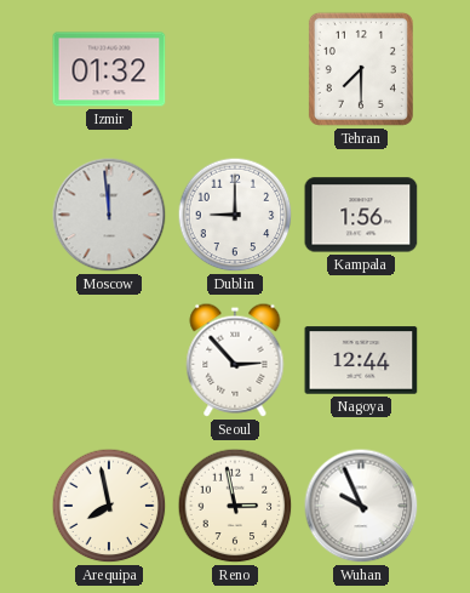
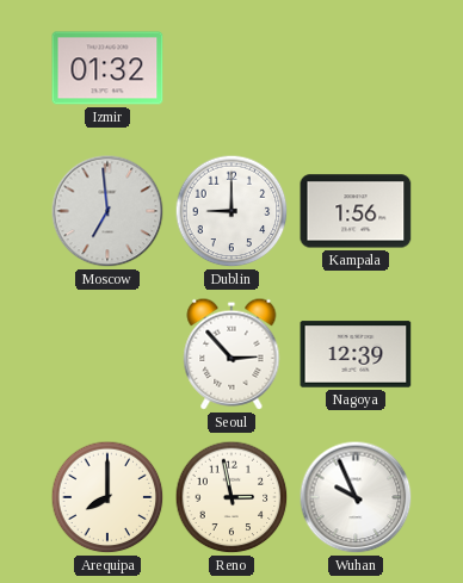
Tehran: 7:30 -> none (361, 69)
Moscow: 11:59 -> 6:59 (107, 211)
Nagoya: 12:44 -> 12:39 (356, 354)
Arequipa: 7:58 -> 8:00 (107, 497)
